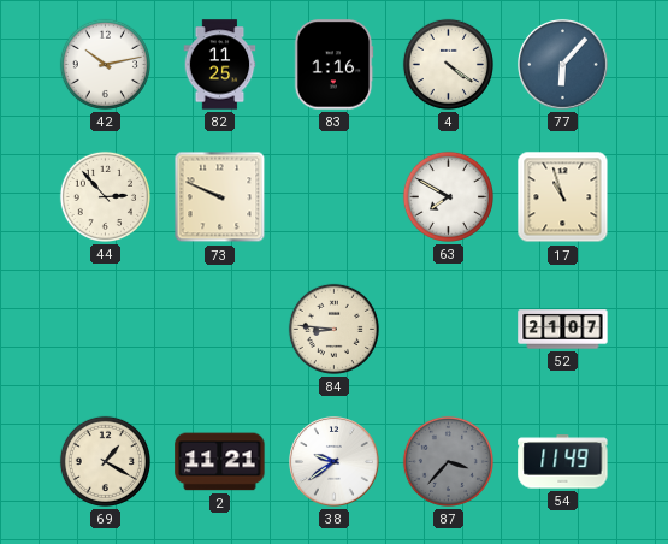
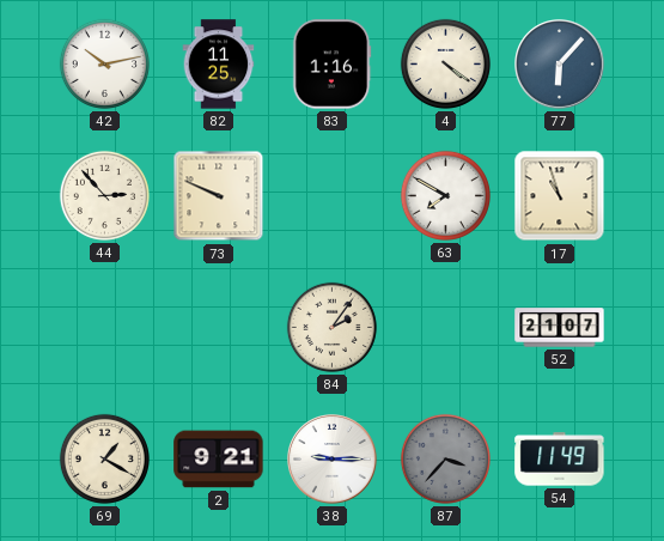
84: 8:46 -> 2:06 (331, 327)
2: 11:21 -> 9:21 (219, 460)
38: 9:39 -> 9:15 (333, 460)
